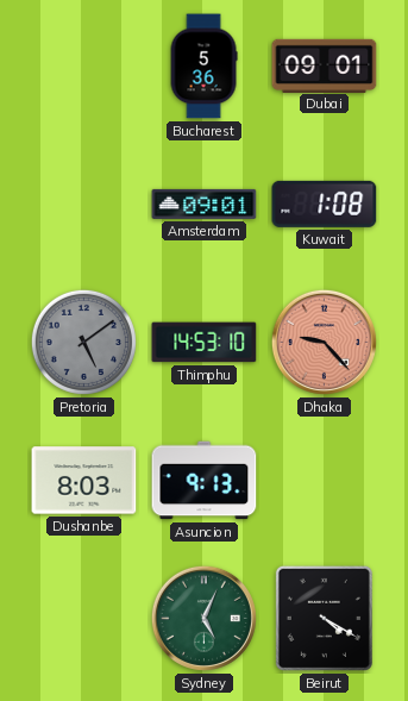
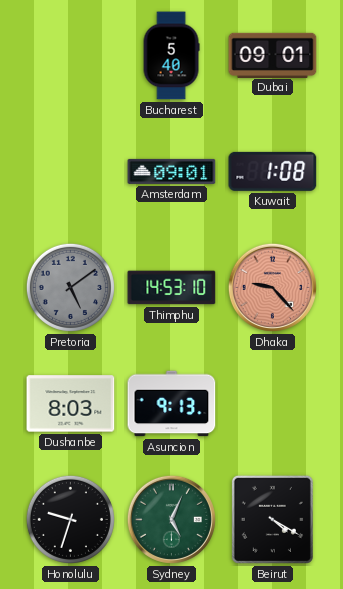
Bucharest: 5:36 -> 5:40 (171, 56)
Honolulu: none -> 9:33 (70, 519)
